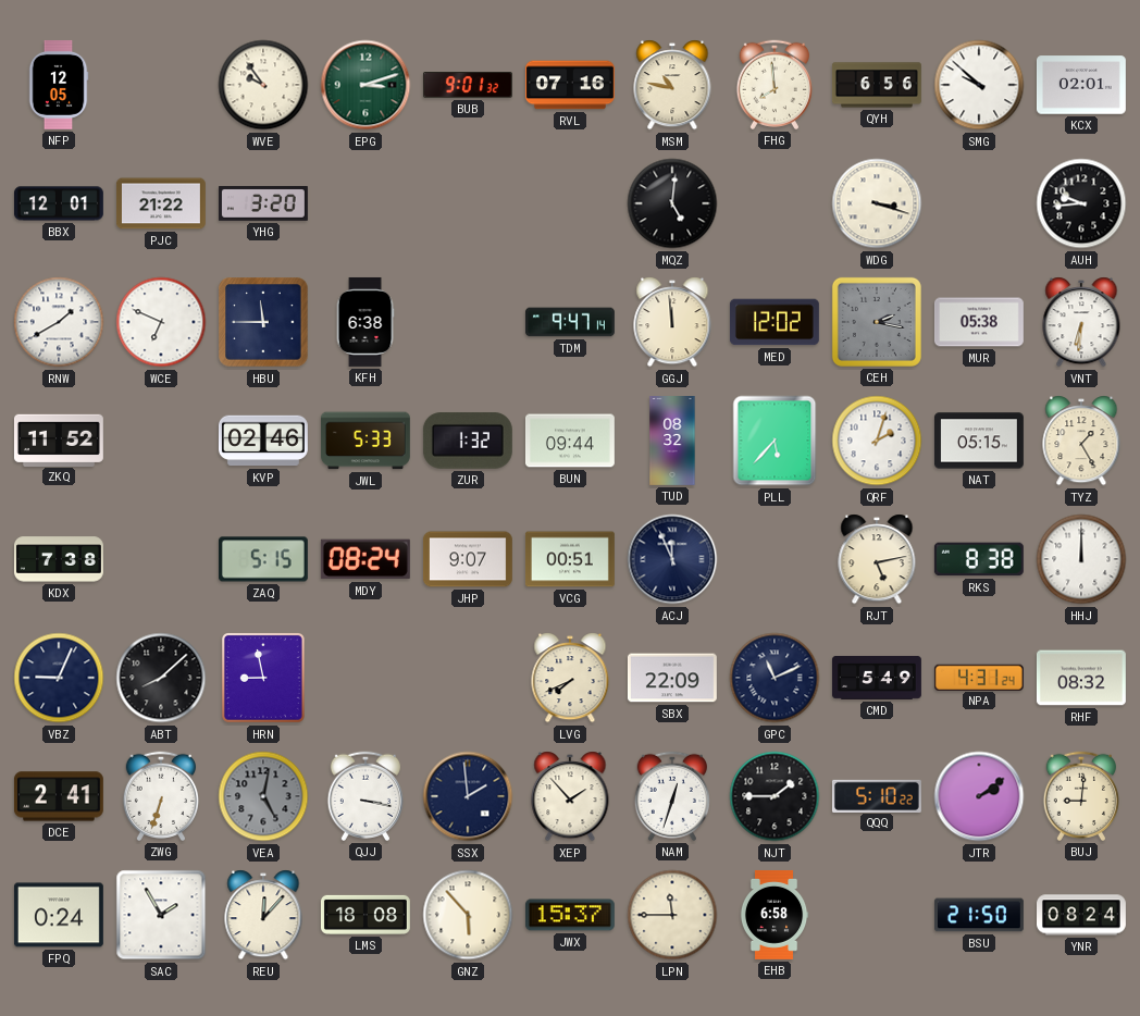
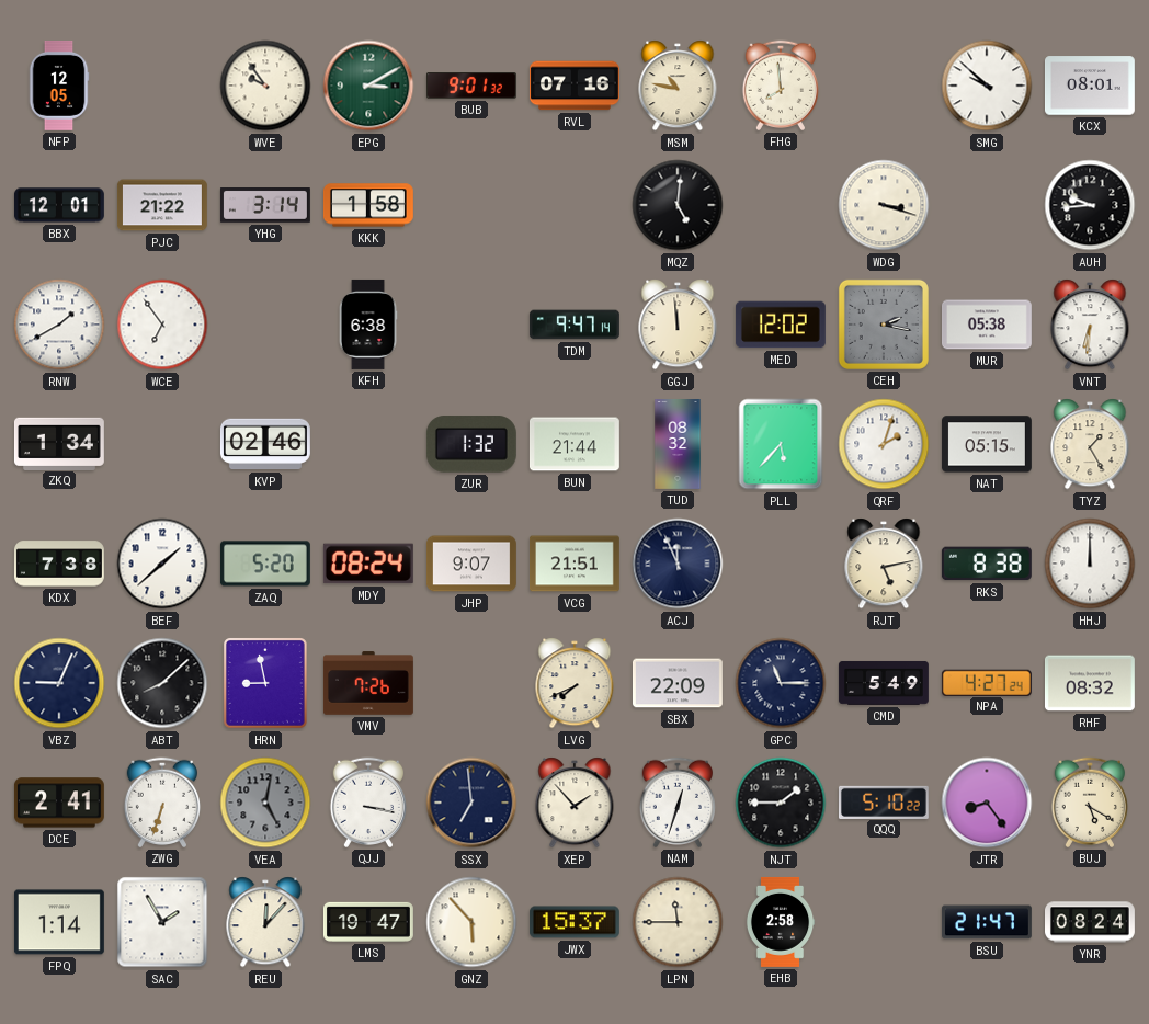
EPG: 3:12 -> 3:10 (368, 86)
QYH: 6:56 -> none (877, 85)
KCX: 02:01 -> 08:01 (1090, 86)
YHG: 3:20 -> 3:14 (265, 206)
KKK: none -> 1:58 (368, 205)
WCE: 6:49 -> 6:54 (162, 325)
HBU: 11:45 -> none (263, 322)
ZKQ: 11:52 -> 1:34 (59, 443)
JWL: 5:33 -> none (365, 441)
BUN: 09:44 -> 21:44 (574, 444)
BEF: none -> 1:38 (162, 564)
ZAQ: 5:15 -> 5:20 (265, 564)
VCG: 00:51 -> 21:51 (574, 564)
VMV: none -> 7:26 (368, 683)
GPC: 11:11 -> 11:15 (781, 683)
NPA: 4:31 -> 4:27 (987, 682)
SSX: 1:59 -> 6:59 (471, 803)
JTR: 2:09 -> 8:24 (987, 803)
BUJ: 9:01 -> 5:20 (1089, 803)
FPQ: 0:24 -> 1:14 (59, 922)
LMS: 18:08 -> 19:47 (368, 922)
EHB: 6:58 -> 2:58 (781, 922)
BSU: 21:50 -> 21:47 (987, 922)
